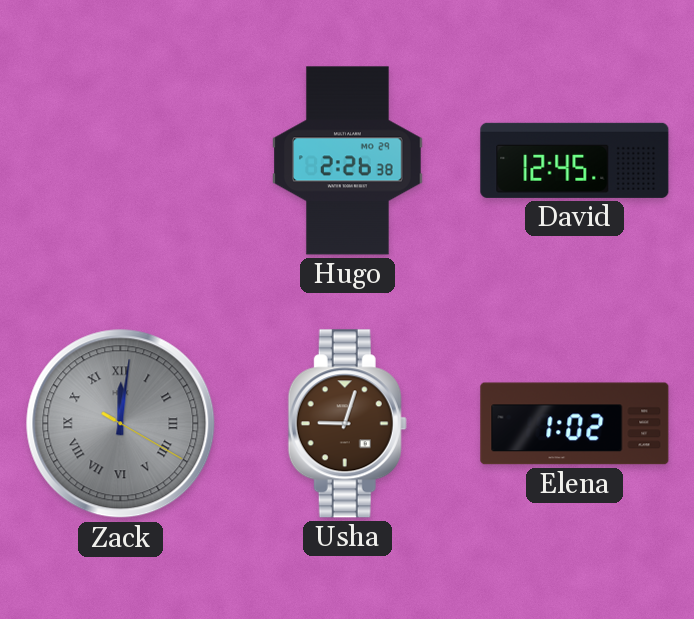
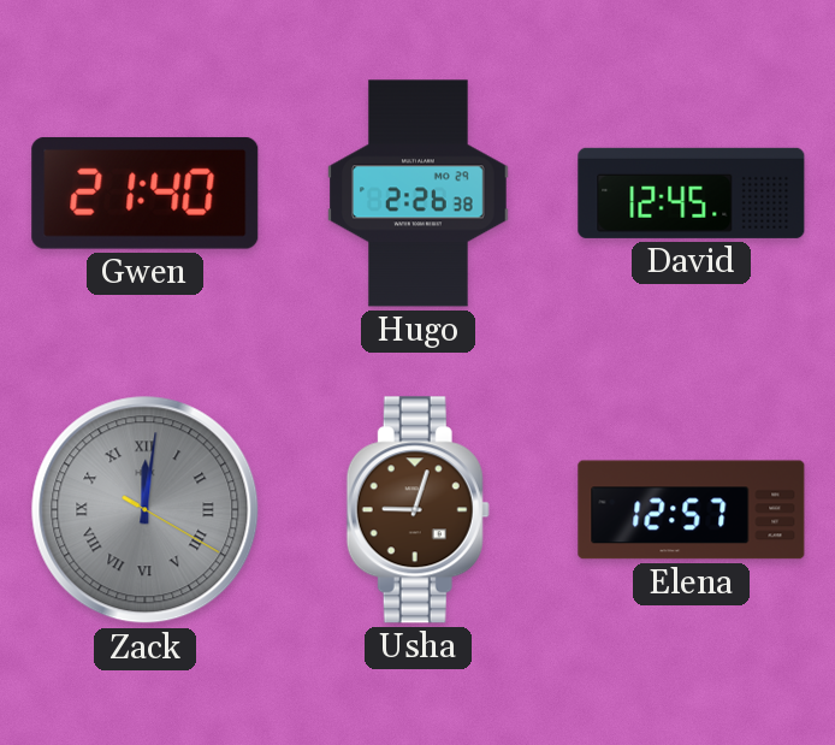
Gwen: none -> 21:40 (146, 193)
Elena: 1:02 -> 12:57 (692, 510)
